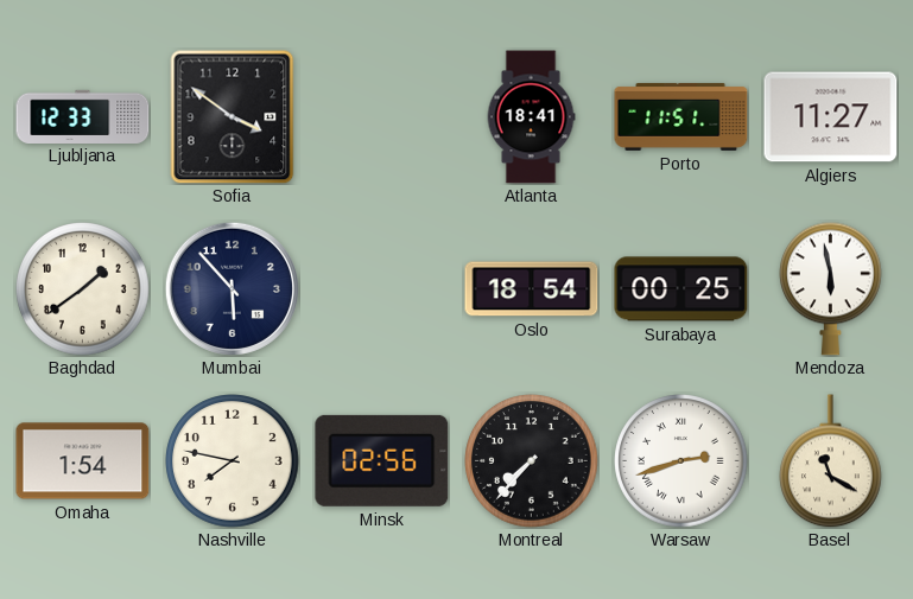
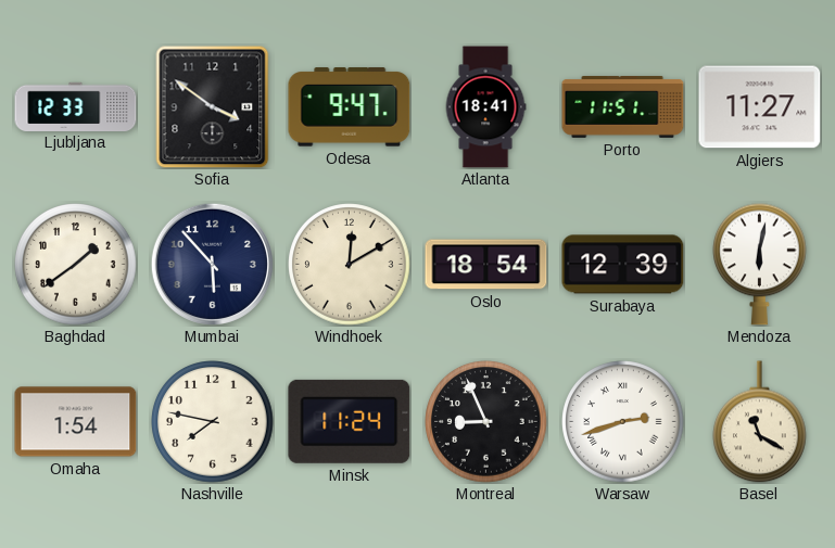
Odesa: none -> 9:47 (350, 107)
Windhoek: none -> 12:10 (350, 265)
Surabaya: 00:25 -> 12:39 (623, 265)
Mendoza: 5:58 -> 6:02 (760, 264)
Minsk: 02:56 -> 11:24 (350, 421)
Montreal: 7:37 -> 8:56 (486, 422)
